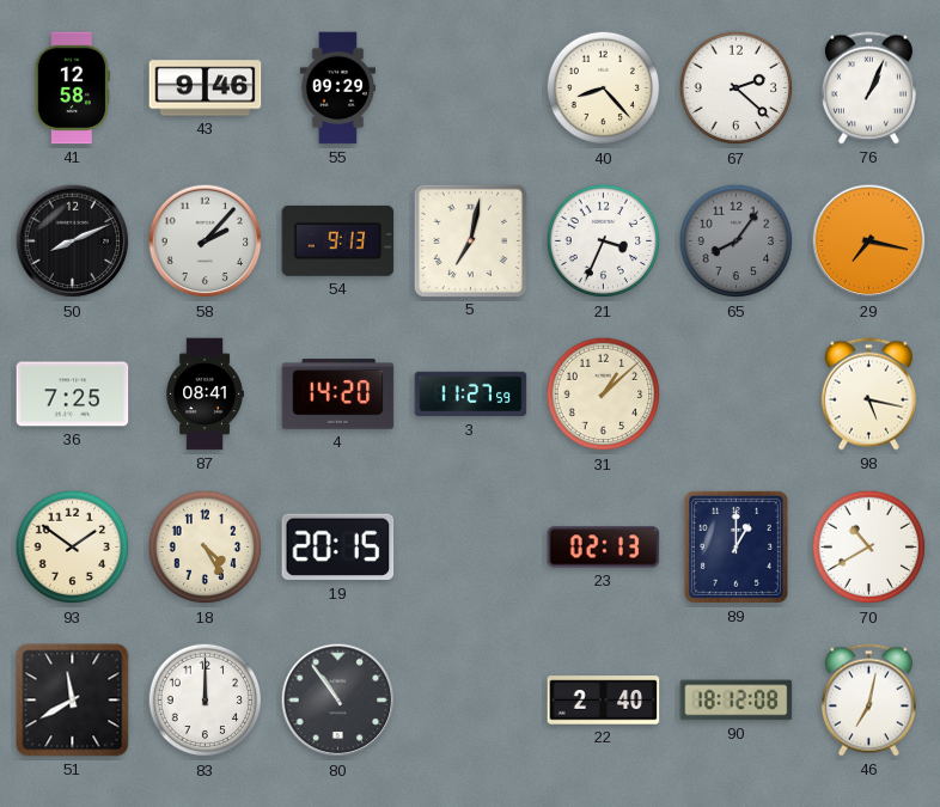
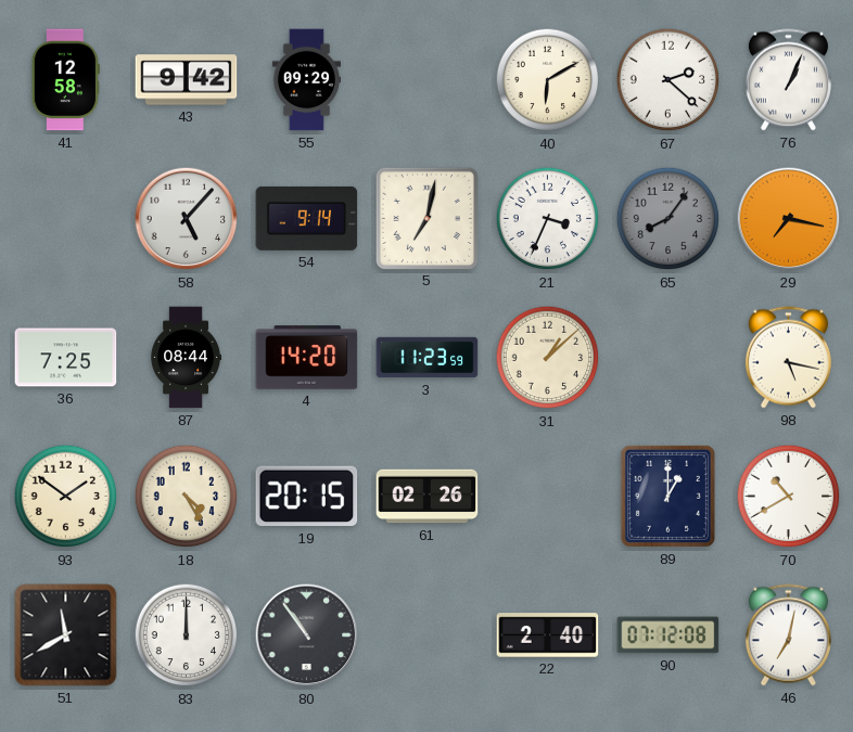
43: 9:46 -> 9:42 (187, 80)
40: 8:23 -> 6:10 (548, 80)
50: 8:11 -> none (73, 242)
58: 2:07 -> 5:07 (187, 219)
54: 9:13 -> 9:14 (307, 218)
87: 08:41 -> 08:44 (186, 358)
3: 11:27 -> 11:23 (428, 358)
61: none -> 02:26 (428, 497)
23: 02:13 -> none (604, 548)
90: 18:12 -> 07:12 (669, 635)
